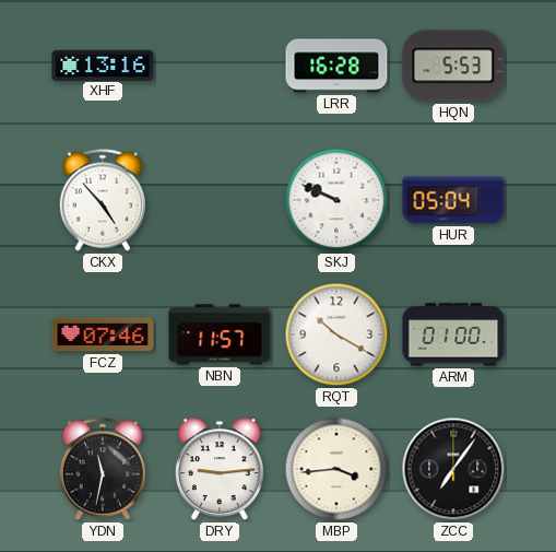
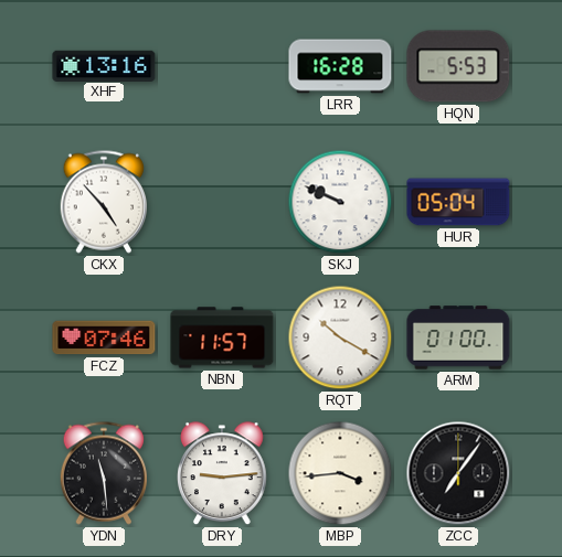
YDN: 11:32 -> 11:29 (103, 473)
